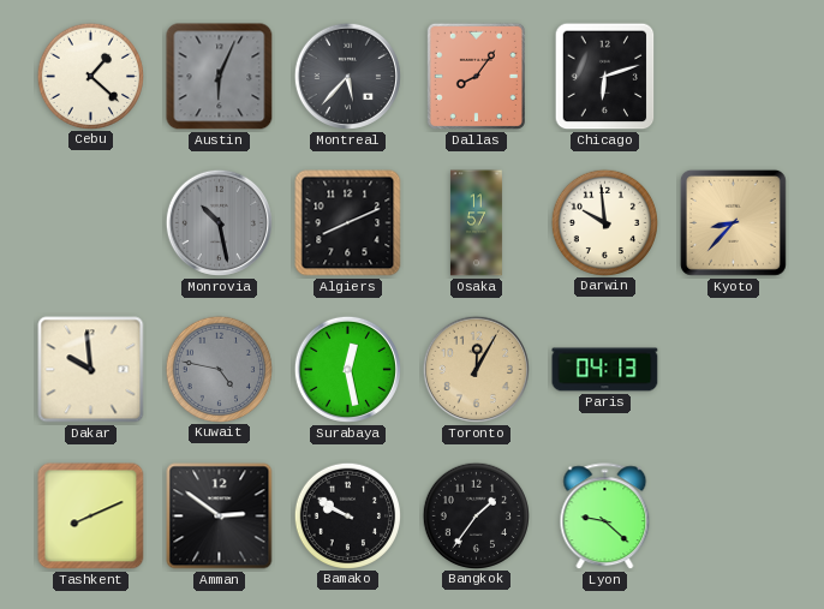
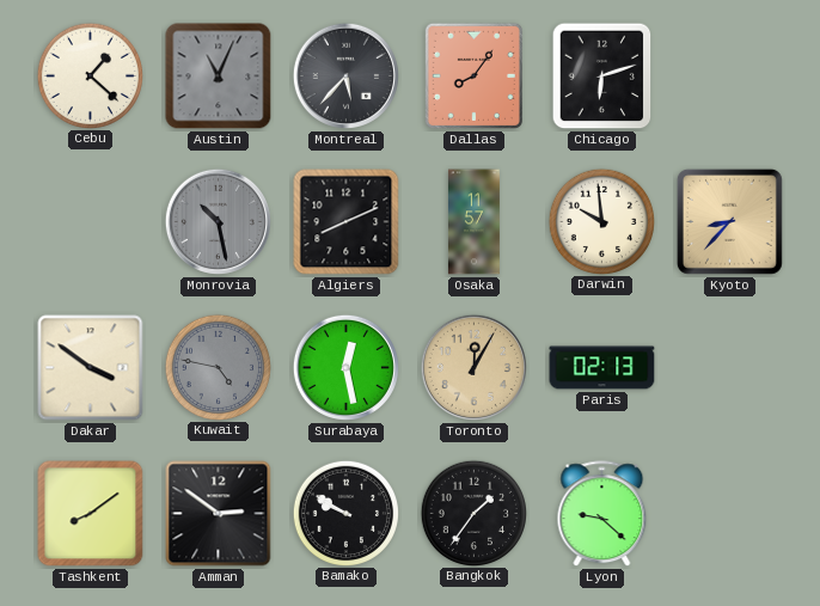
Austin: 6:04 -> 11:04 (219, 76)
Dakar: 9:59 -> 3:51 (91, 368)
Paris: 04:13 -> 02:13 (602, 368)
Tashkent: 8:11 -> 8:09 (91, 514)
